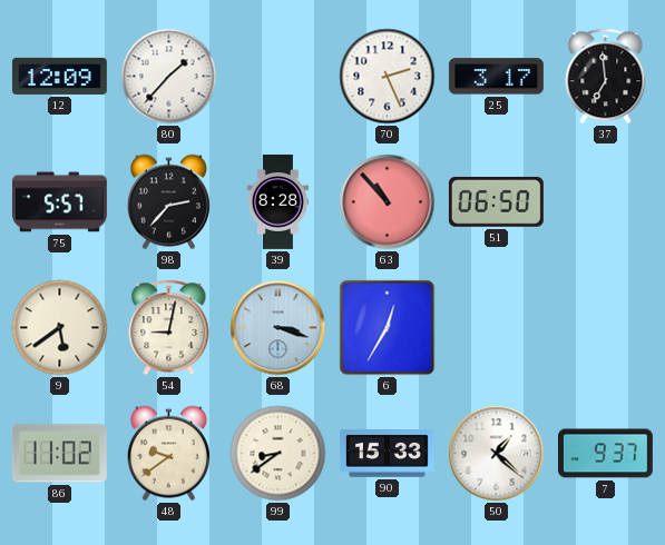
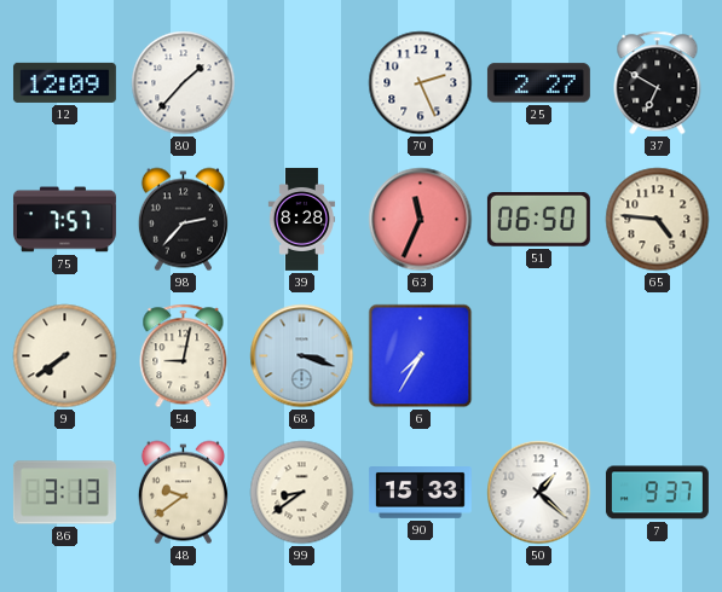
25: 3:17 -> 2:27 (538, 83)
37: 6:59 -> 6:50 (658, 83)
75: 5:57 -> 7:57 (64, 220)
63: 10:53 -> 11:34 (421, 220)
65: none -> 4:46 (658, 220)
9: 5:39 -> 7:39 (65, 356)
6: 12:35 -> 7:35 (421, 356)
86: 11:02 -> 3:13 (64, 493)
